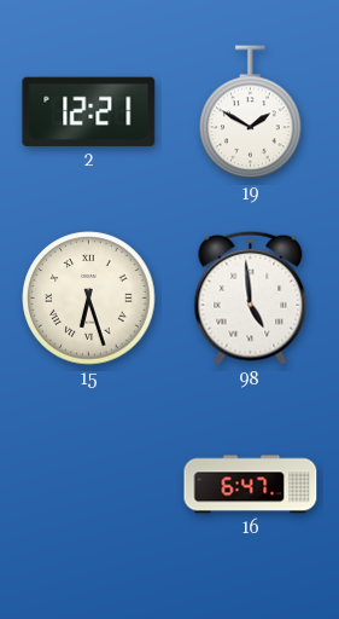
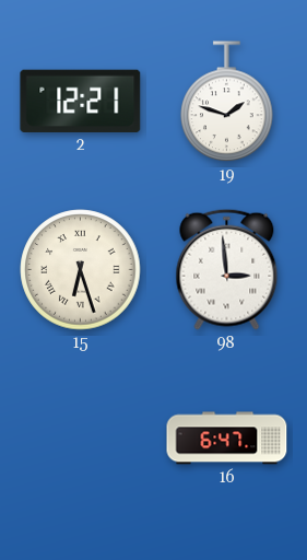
19: 1:50 -> 1:48 (227, 102)
98: 4:59 -> 2:59 (227, 269)
